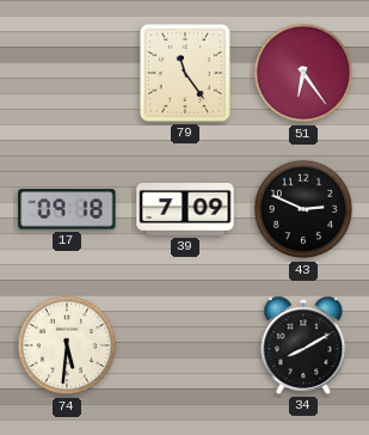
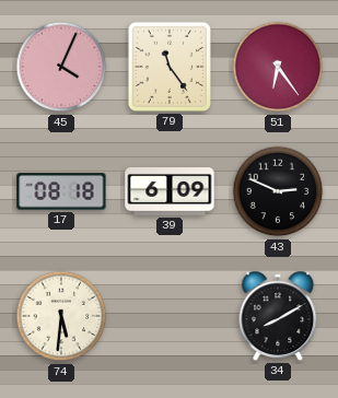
45: none -> 4:04 (61, 67)
17: 09:18 -> 08:18 (61, 191)
39: 7:09 -> 6:09 (170, 192)
